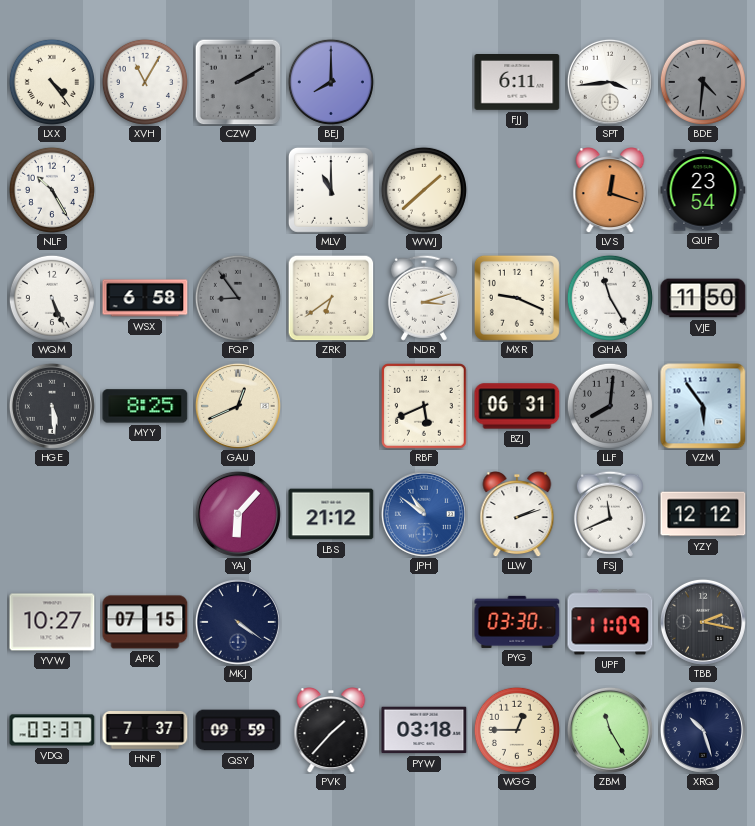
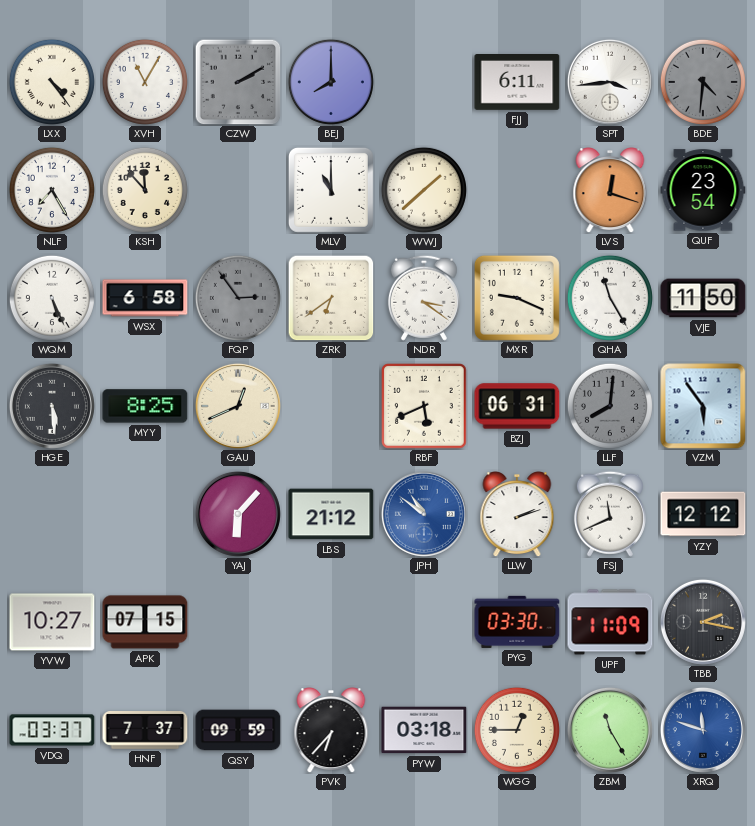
NLF: 10:25 -> 7:25 (52, 190)
KSH: none -> 11:53 (145, 190)
FQP: 8:54 -> 2:54 (238, 298)
NDR: 3:12 -> 3:21 (424, 298)
MKJ: 4:21 -> none (238, 622)
PVK: 1:37 -> 6:37 (331, 730)
XRQ: 10:27 -> 11:48 (703, 730)
XRQ dial: navy -> blue (703, 730)
